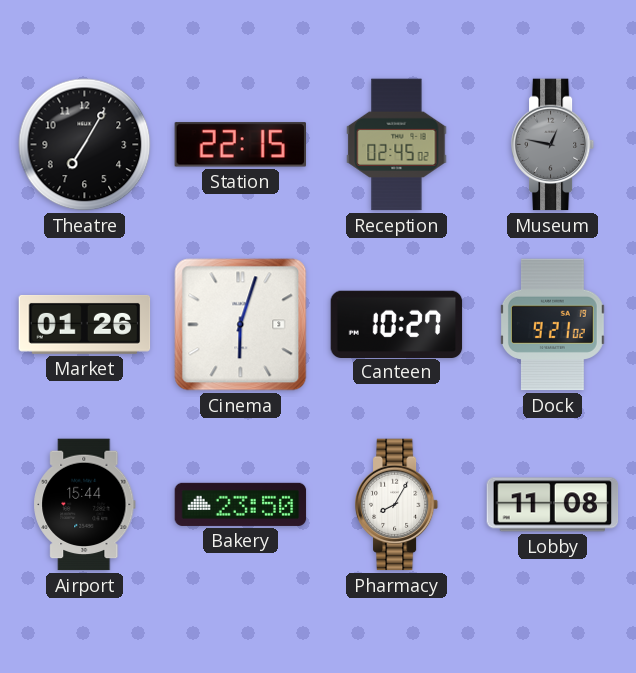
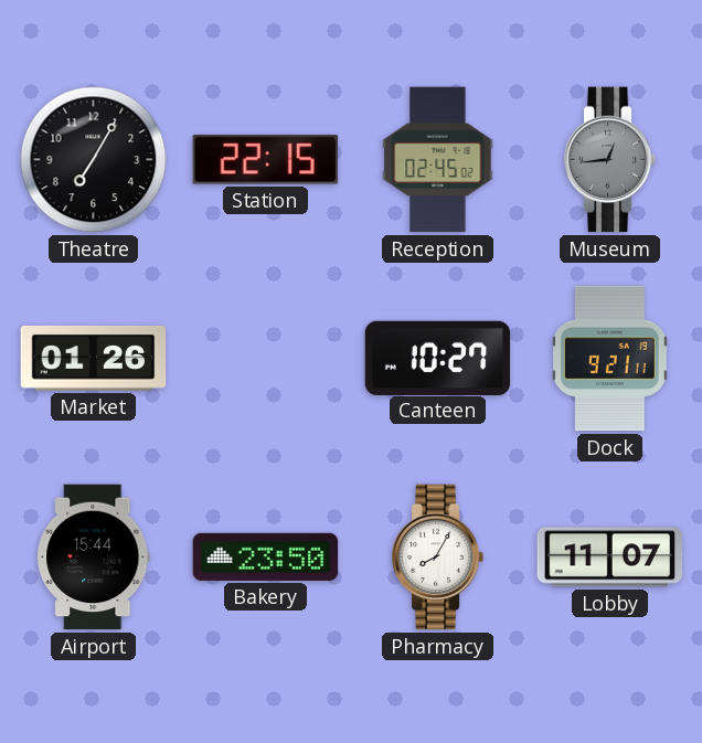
Museum: 12:47 -> 12:44 (610, 160)
Cinema: 6:03 -> none (241, 325)
Dock: 9:21:02 -> 9:21:11 (609, 359)
Lobby: 11:08 -> 11:07 (610, 558)
